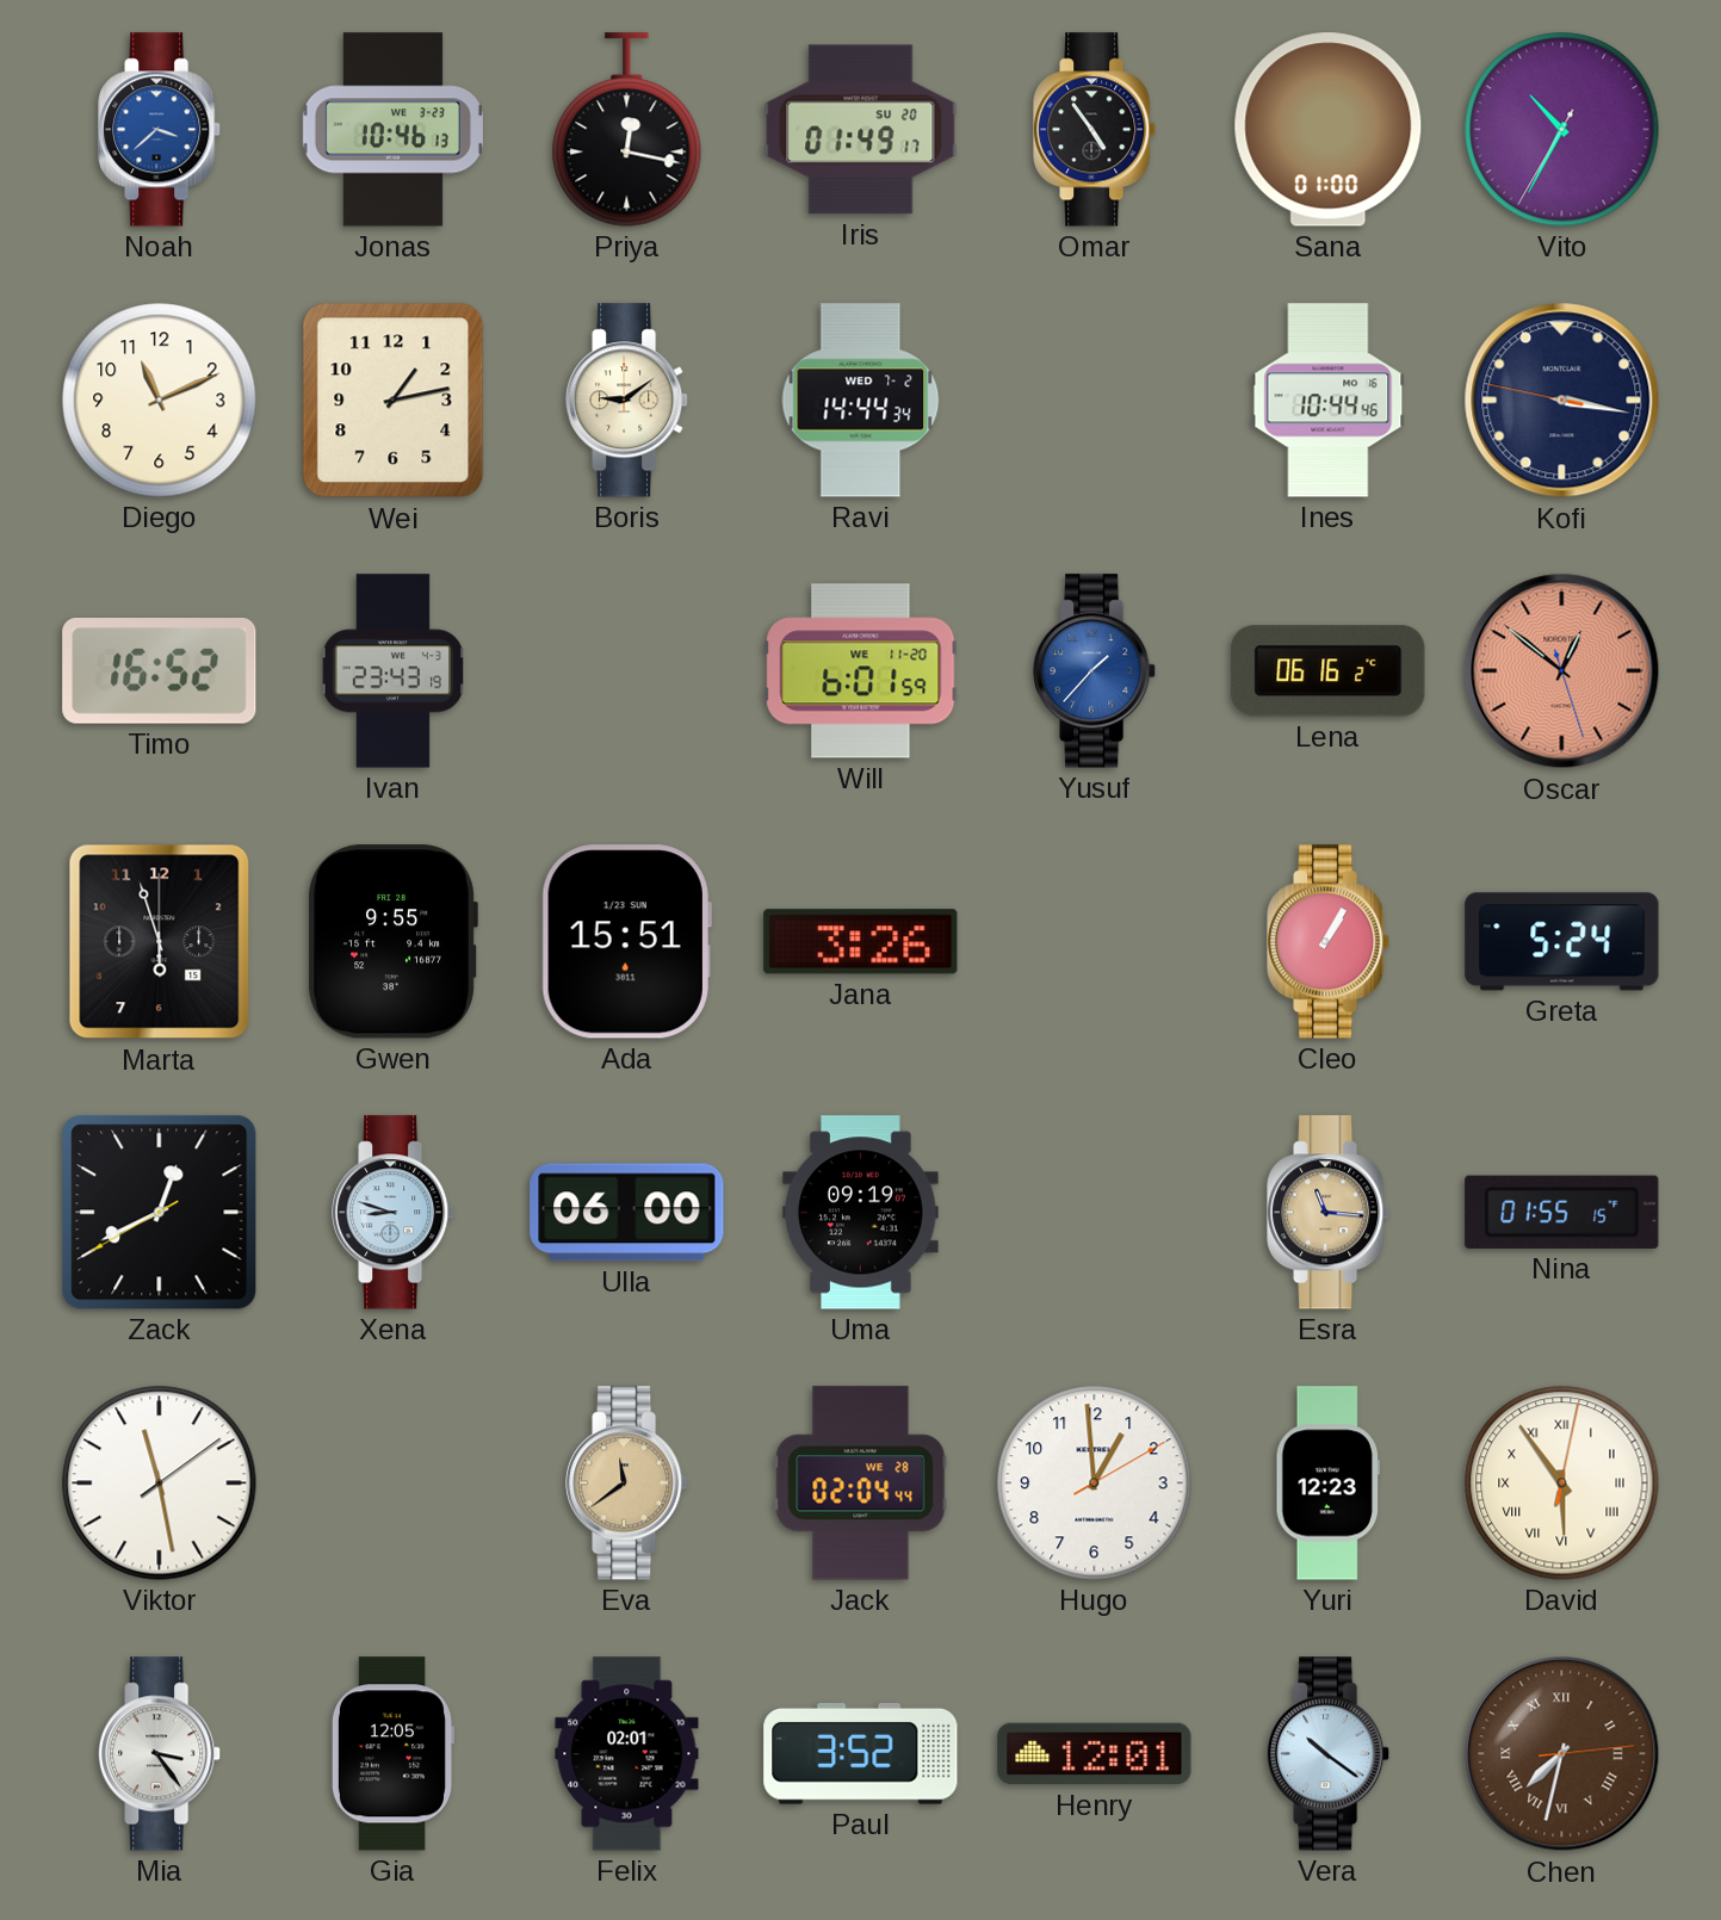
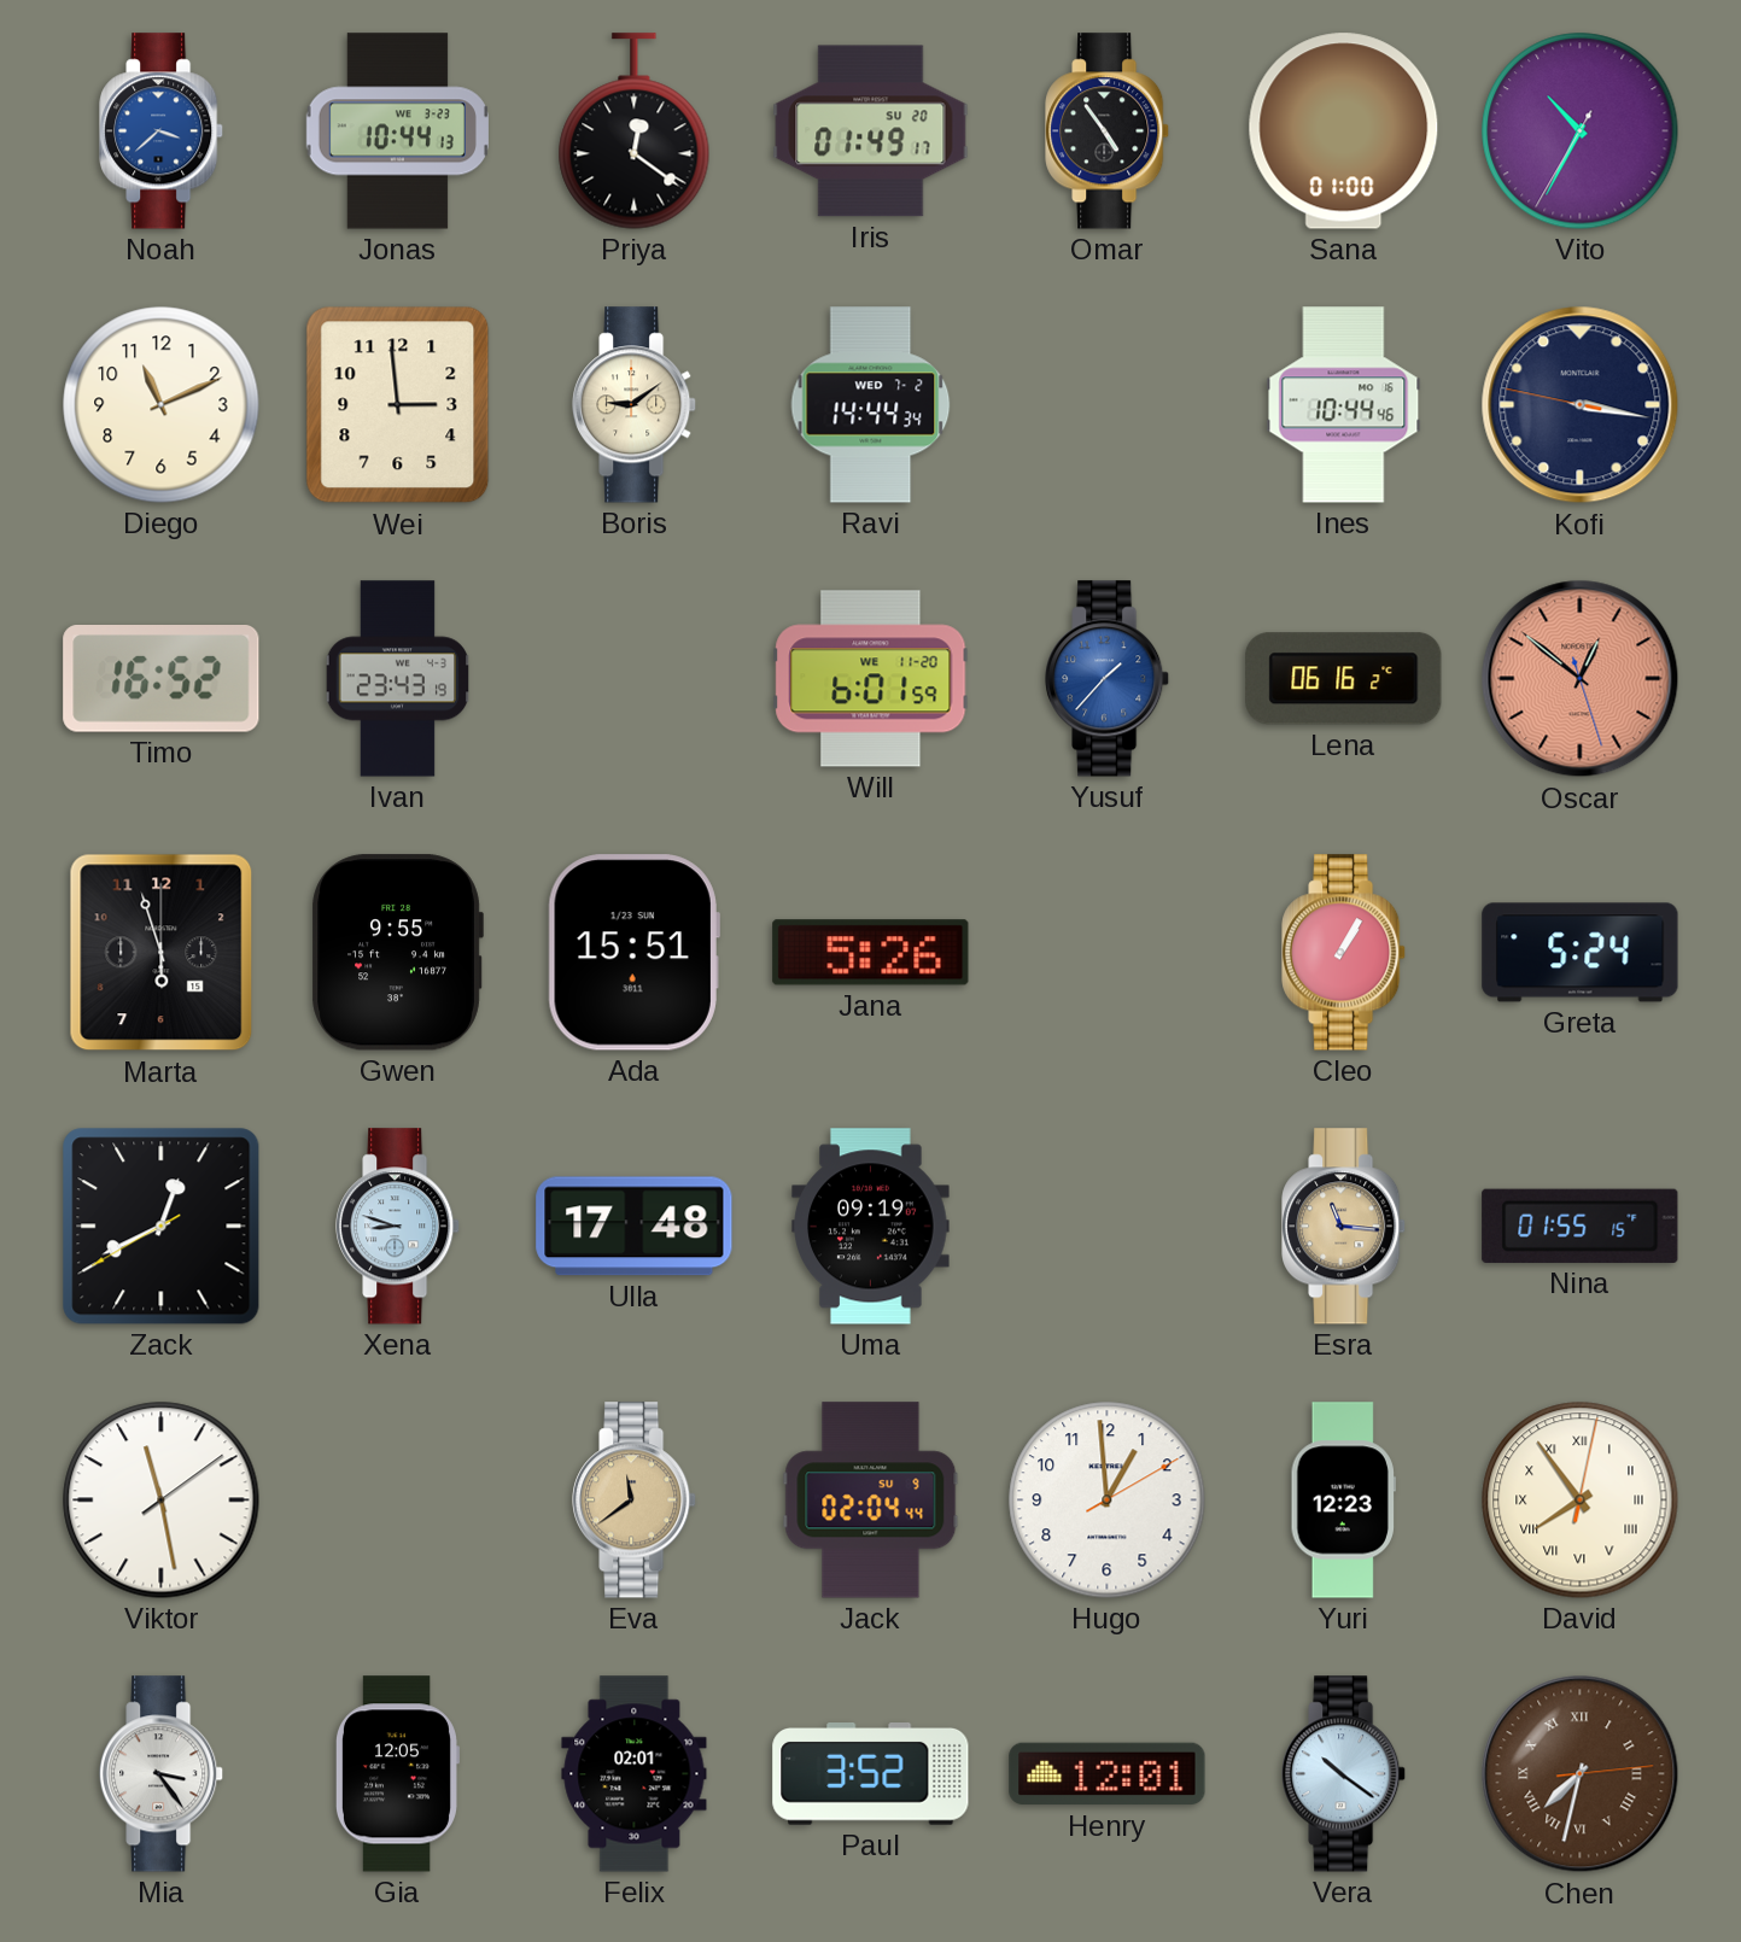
Jonas: 10:46 -> 10:44 (397, 131)
Priya: 12:17 -> 12:21 (635, 131)
Wei: 1:13 -> 2:59 (398, 405)
Jana: 3:26 -> 5:26 (871, 953)
Ulla: 06:00 -> 17:48 (635, 1227)
Jack date: WE 28 -> SU 9 (871, 1501)
David: 5:54 -> 7:54 (1581, 1501)
